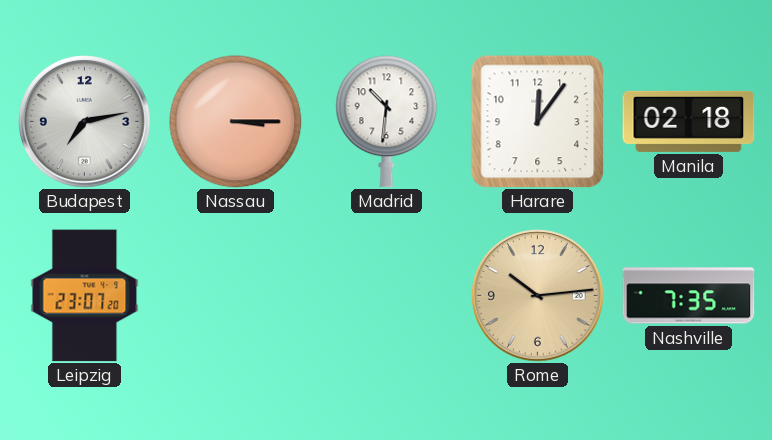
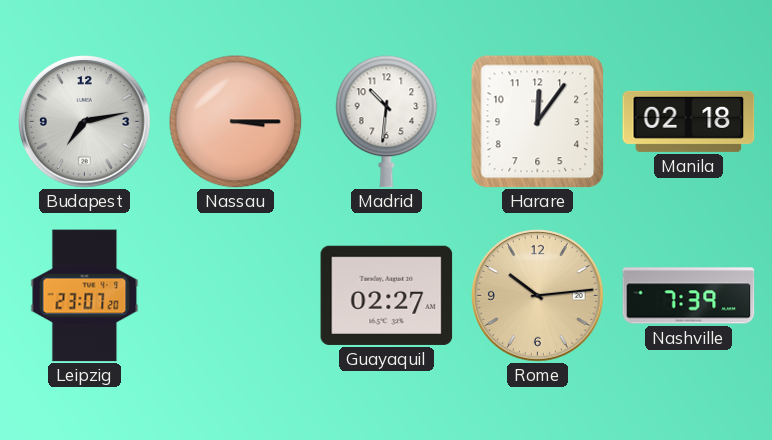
Guayaquil: none -> 02:27 (387, 295)
Nashville: 7:35 -> 7:39 (689, 296)
